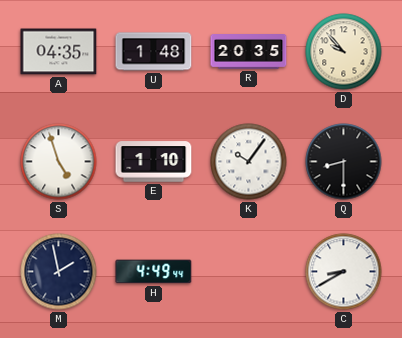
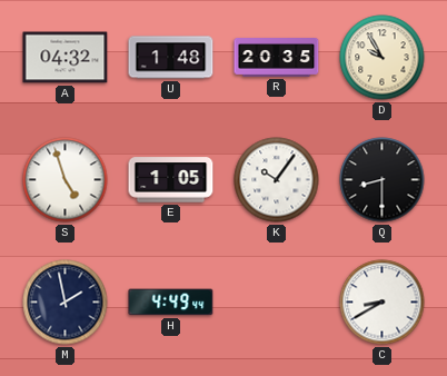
A: 04:35 -> 04:32 (66, 58)
D: 9:53 -> 9:55 (383, 58)
E: 1:10 -> 1:05 (171, 180)
